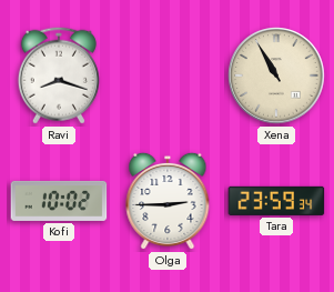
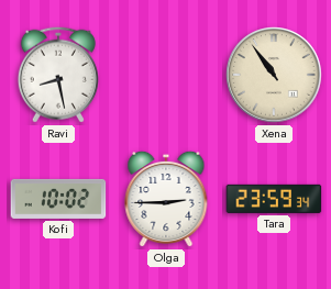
Ravi: 8:18 -> 8:28 (58, 75)
Xena: 10:55 -> 10:54 (274, 75)
